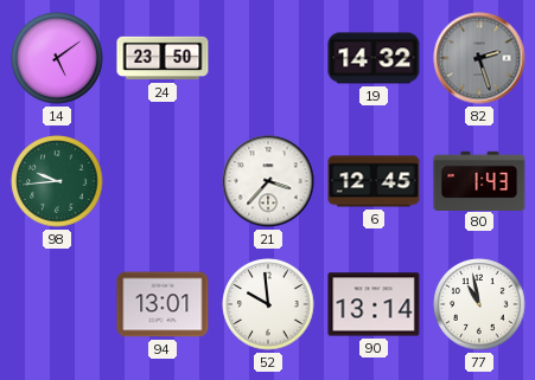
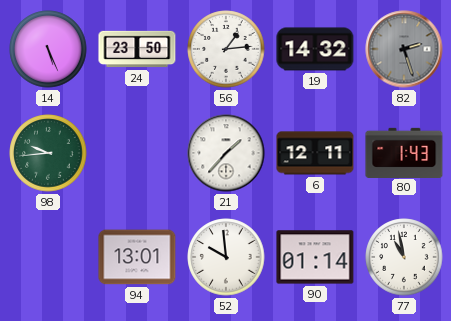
14: 5:09 -> 5:26 (48, 49)
56: none -> 1:14 (226, 49)
21: 3:37 -> 1:37 (226, 153)
6: 12:45 -> 12:11 (315, 153)
90: 13:14 -> 01:14 (315, 257)
